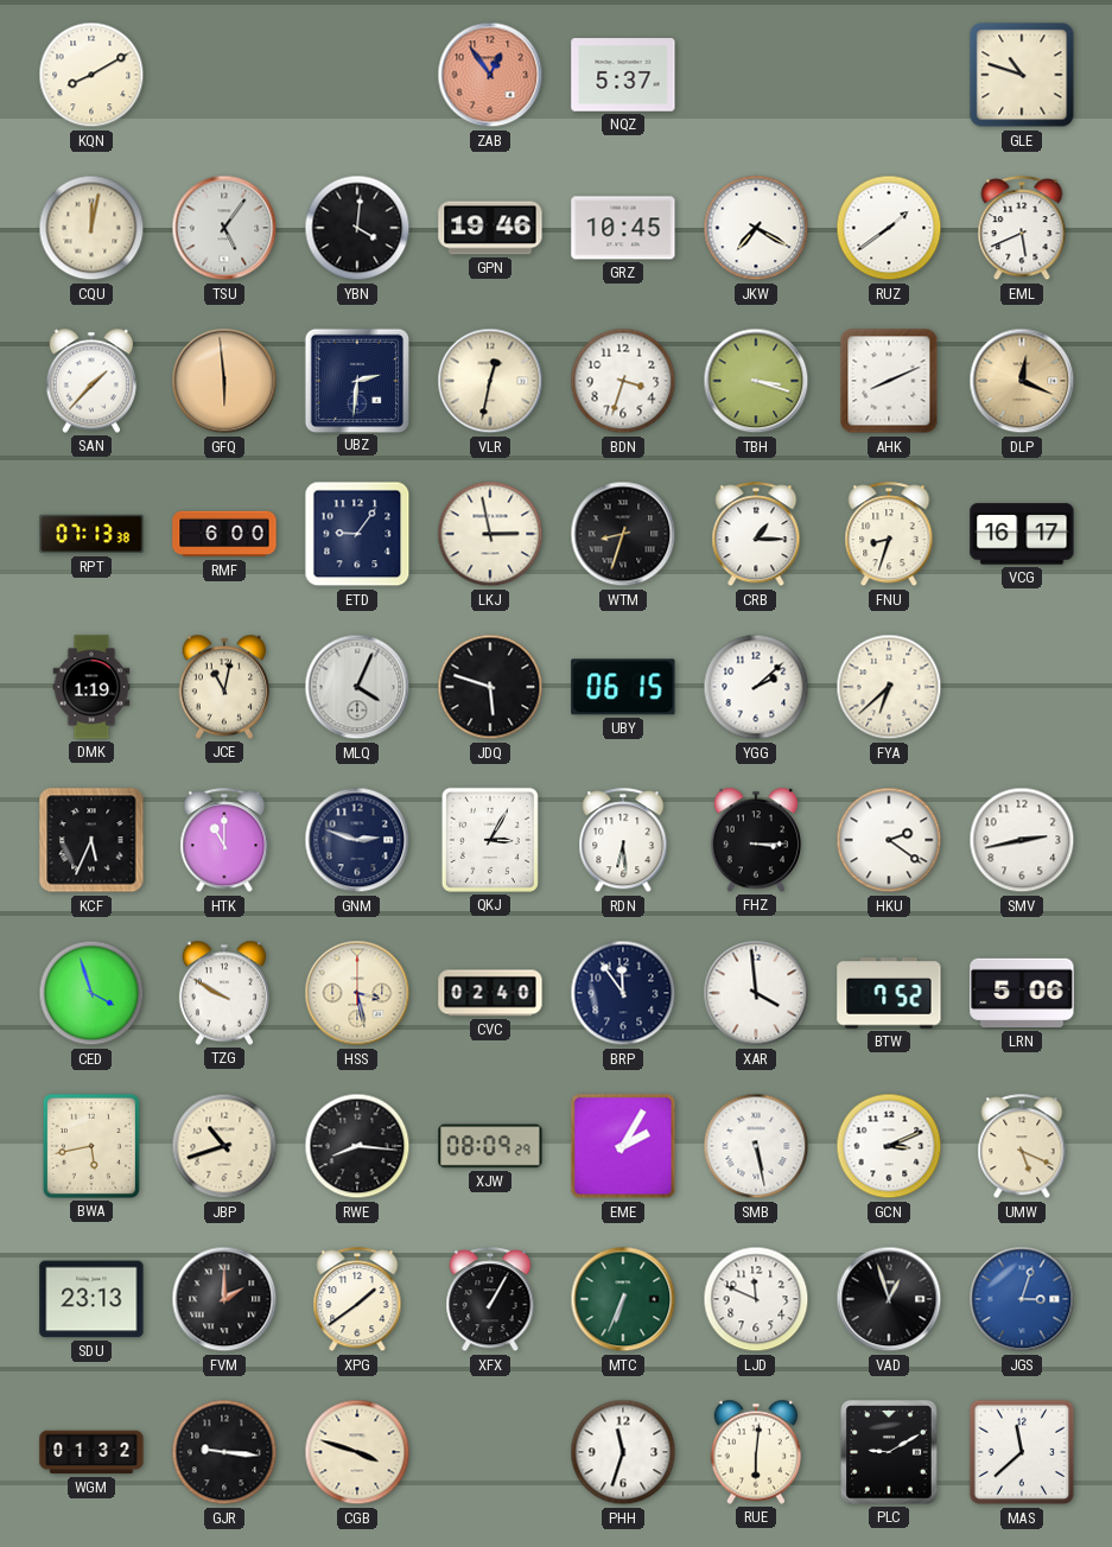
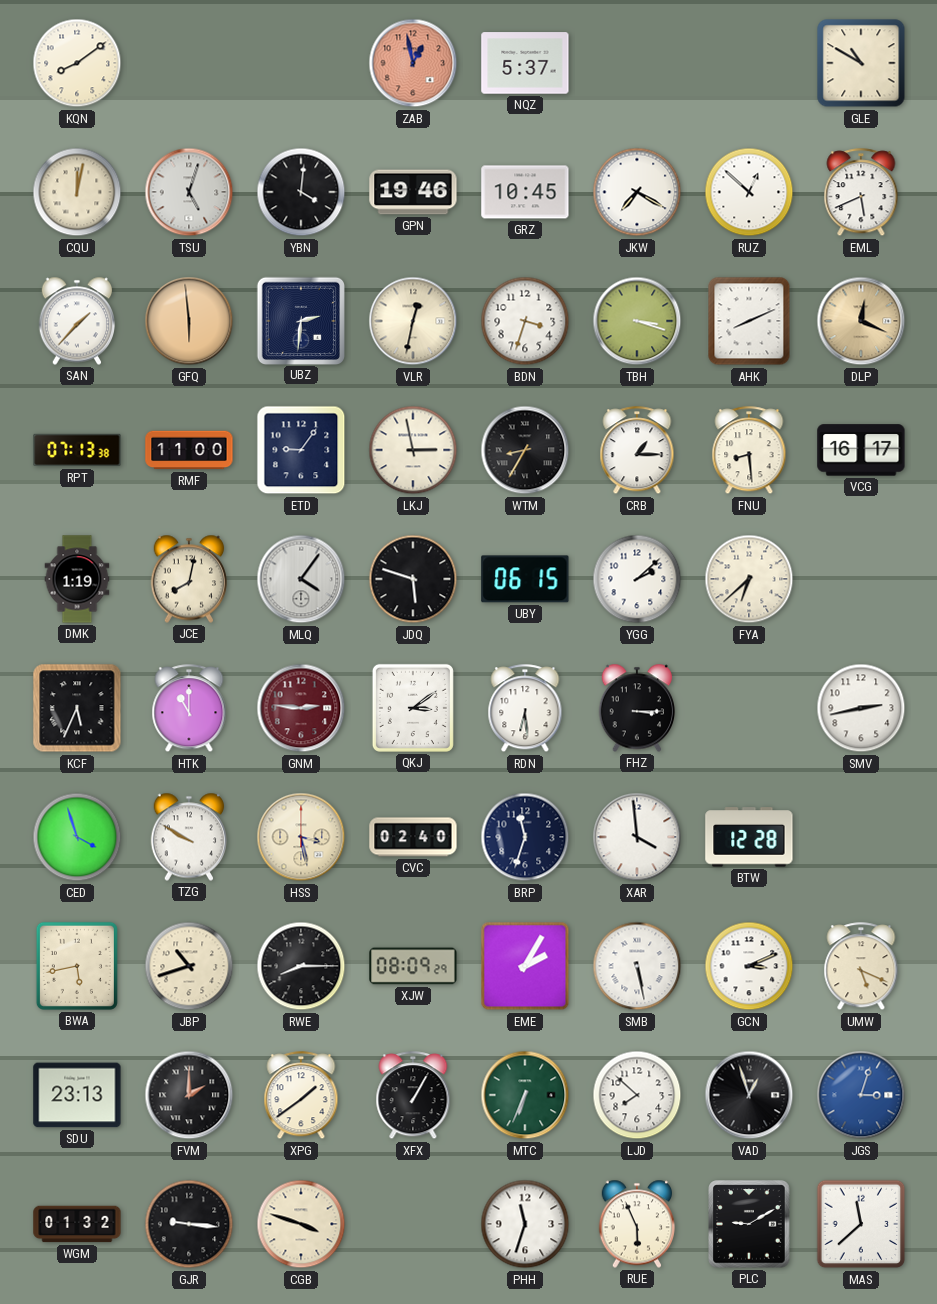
KQN: 8:10 -> 8:09 (77, 63)
ZAB: 12:54 -> 12:58 (413, 63)
GLE: 10:48 -> 10:50 (861, 63)
TSU: 5:06 -> 5:03 (189, 192)
RUZ: 1:39 -> 12:52 (749, 192)
RMF: 6:00 -> 11:00 (189, 450)
WTM: 8:33 -> 8:35 (525, 450)
FNU: 8:33 -> 8:29 (749, 451)
JCE: 11:02 -> 8:02 (189, 579)
MLQ: 4:04 -> 4:06 (301, 579)
GNM: 2:48 -> 2:46 (301, 708)
GNM dial: navy -> burgundy (301, 708)
QKJ: 3:05 -> 3:09 (413, 708)
HKU: 2:21 -> none (889, 840)
BRP: 11:54 -> 11:33 (525, 837)
BTW: 7:52 -> 12:28 (749, 837)
LRN: 5:06 -> none (1022, 993)
RWE: 8:16 -> 8:15 (301, 966)
LJD: 11:49 -> 7:52 (637, 1095)
RUE: 6:01 -> 5:56 (637, 1224)
